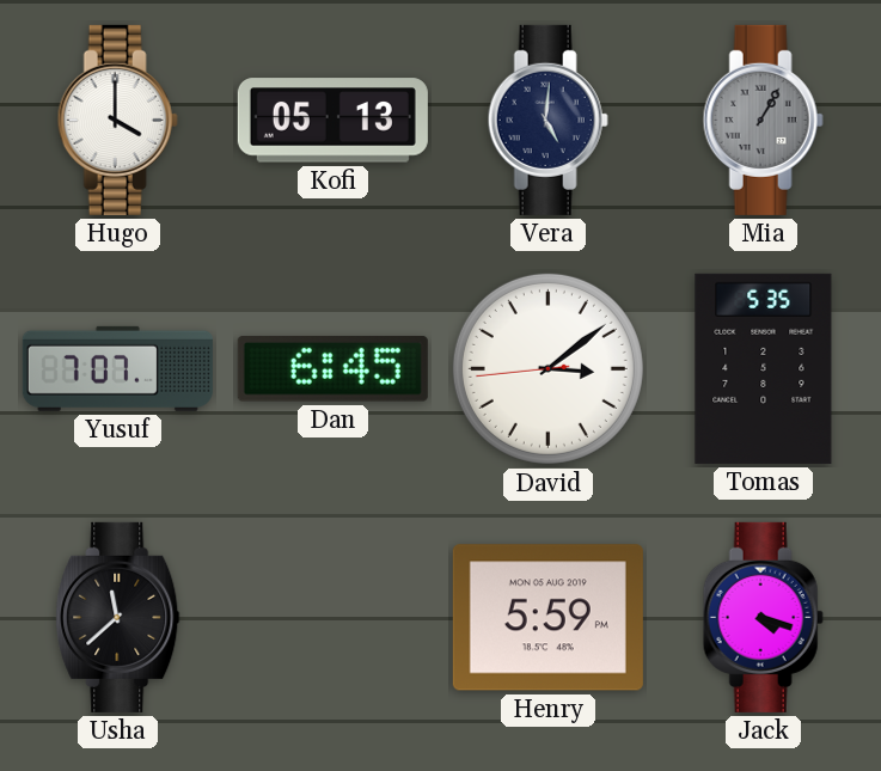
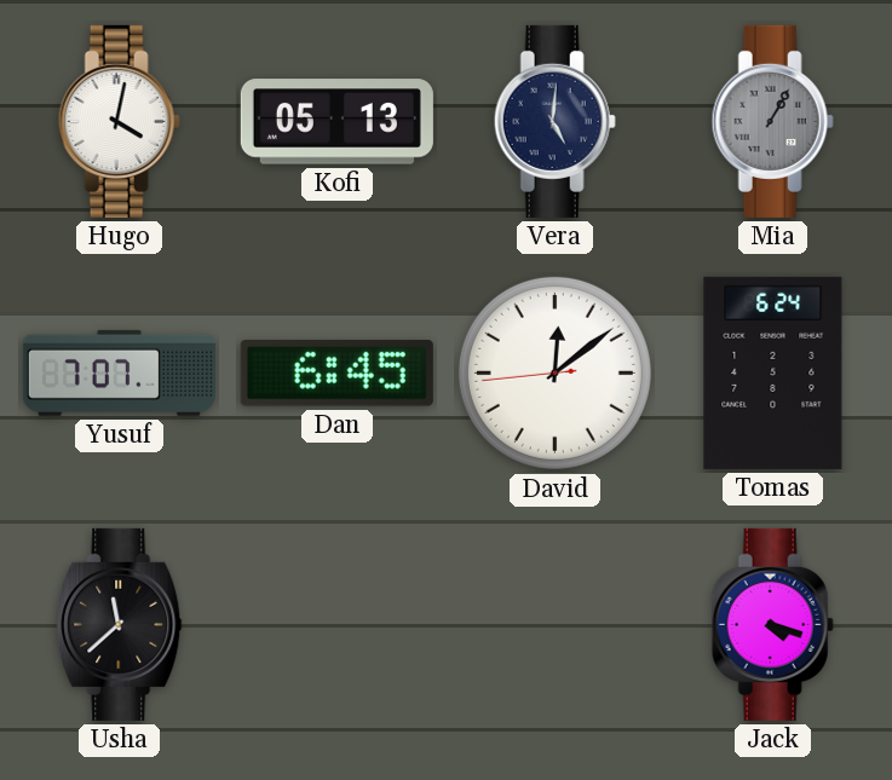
Hugo: 4:00 -> 4:02 (119, 121)
David: 3:08 -> 12:08 (554, 372)
Tomas: 5:35 -> 6:24 (773, 372)
Henry: 5:59 -> none (547, 618)
